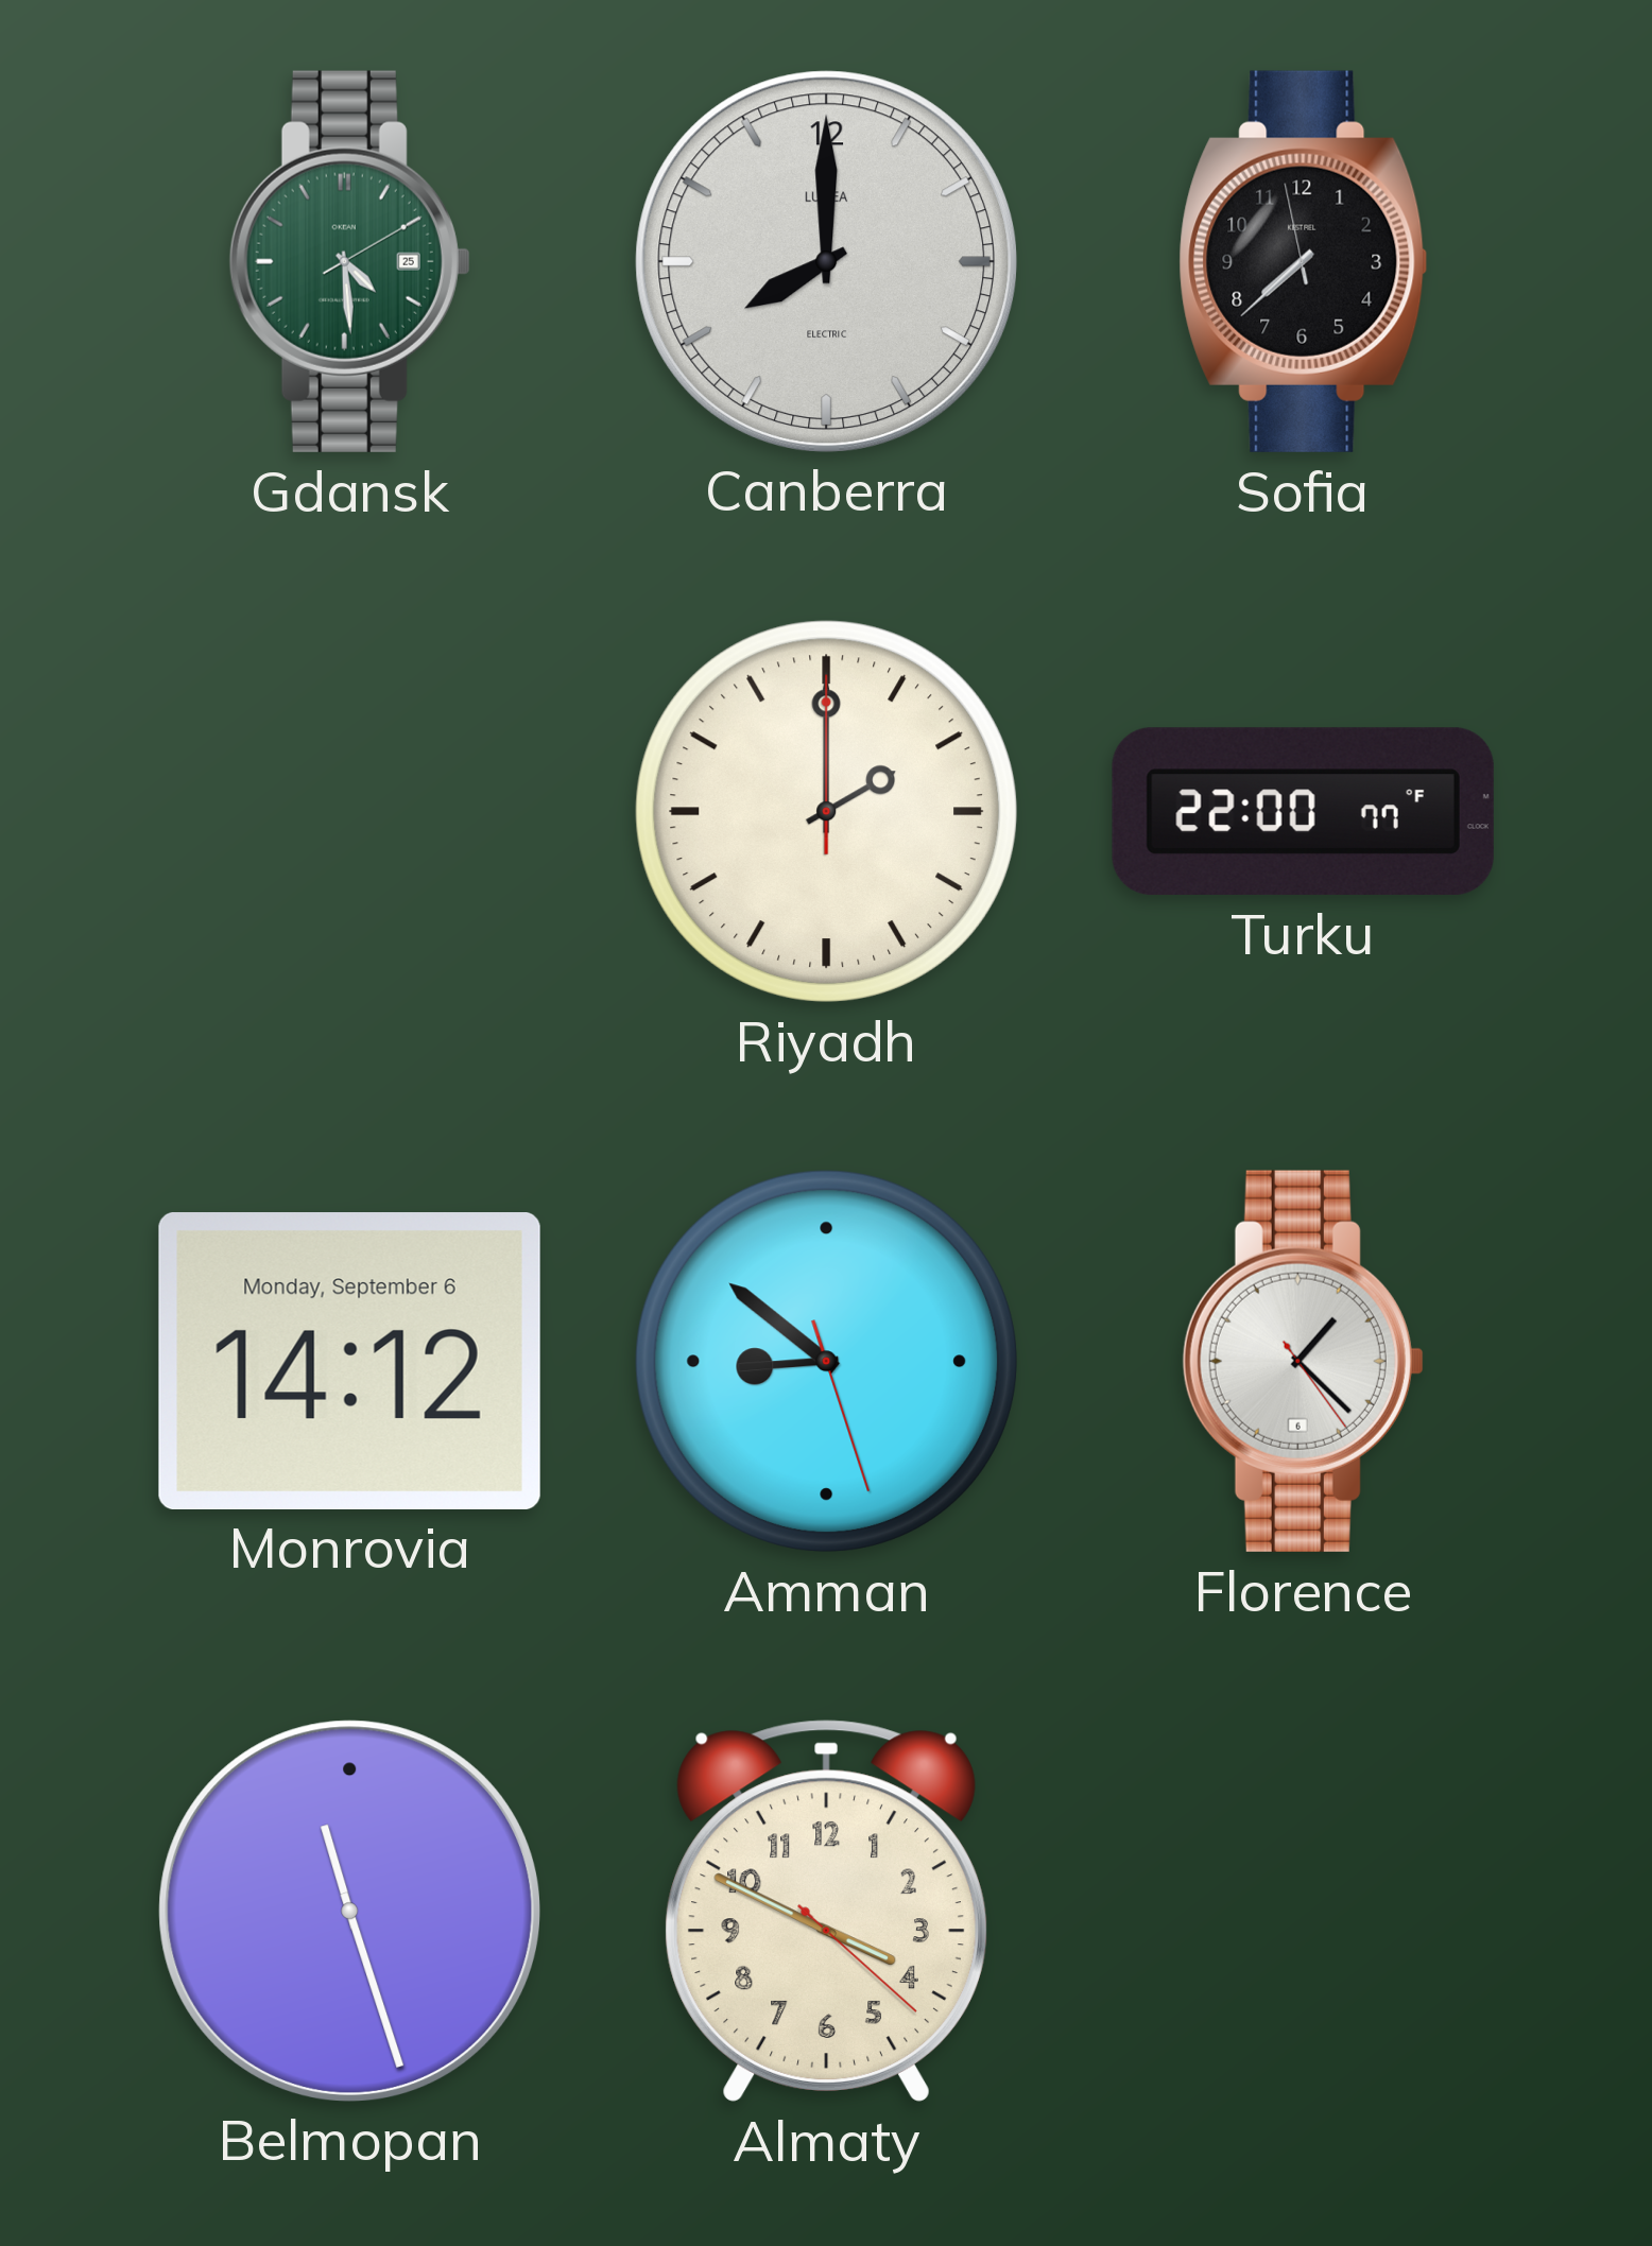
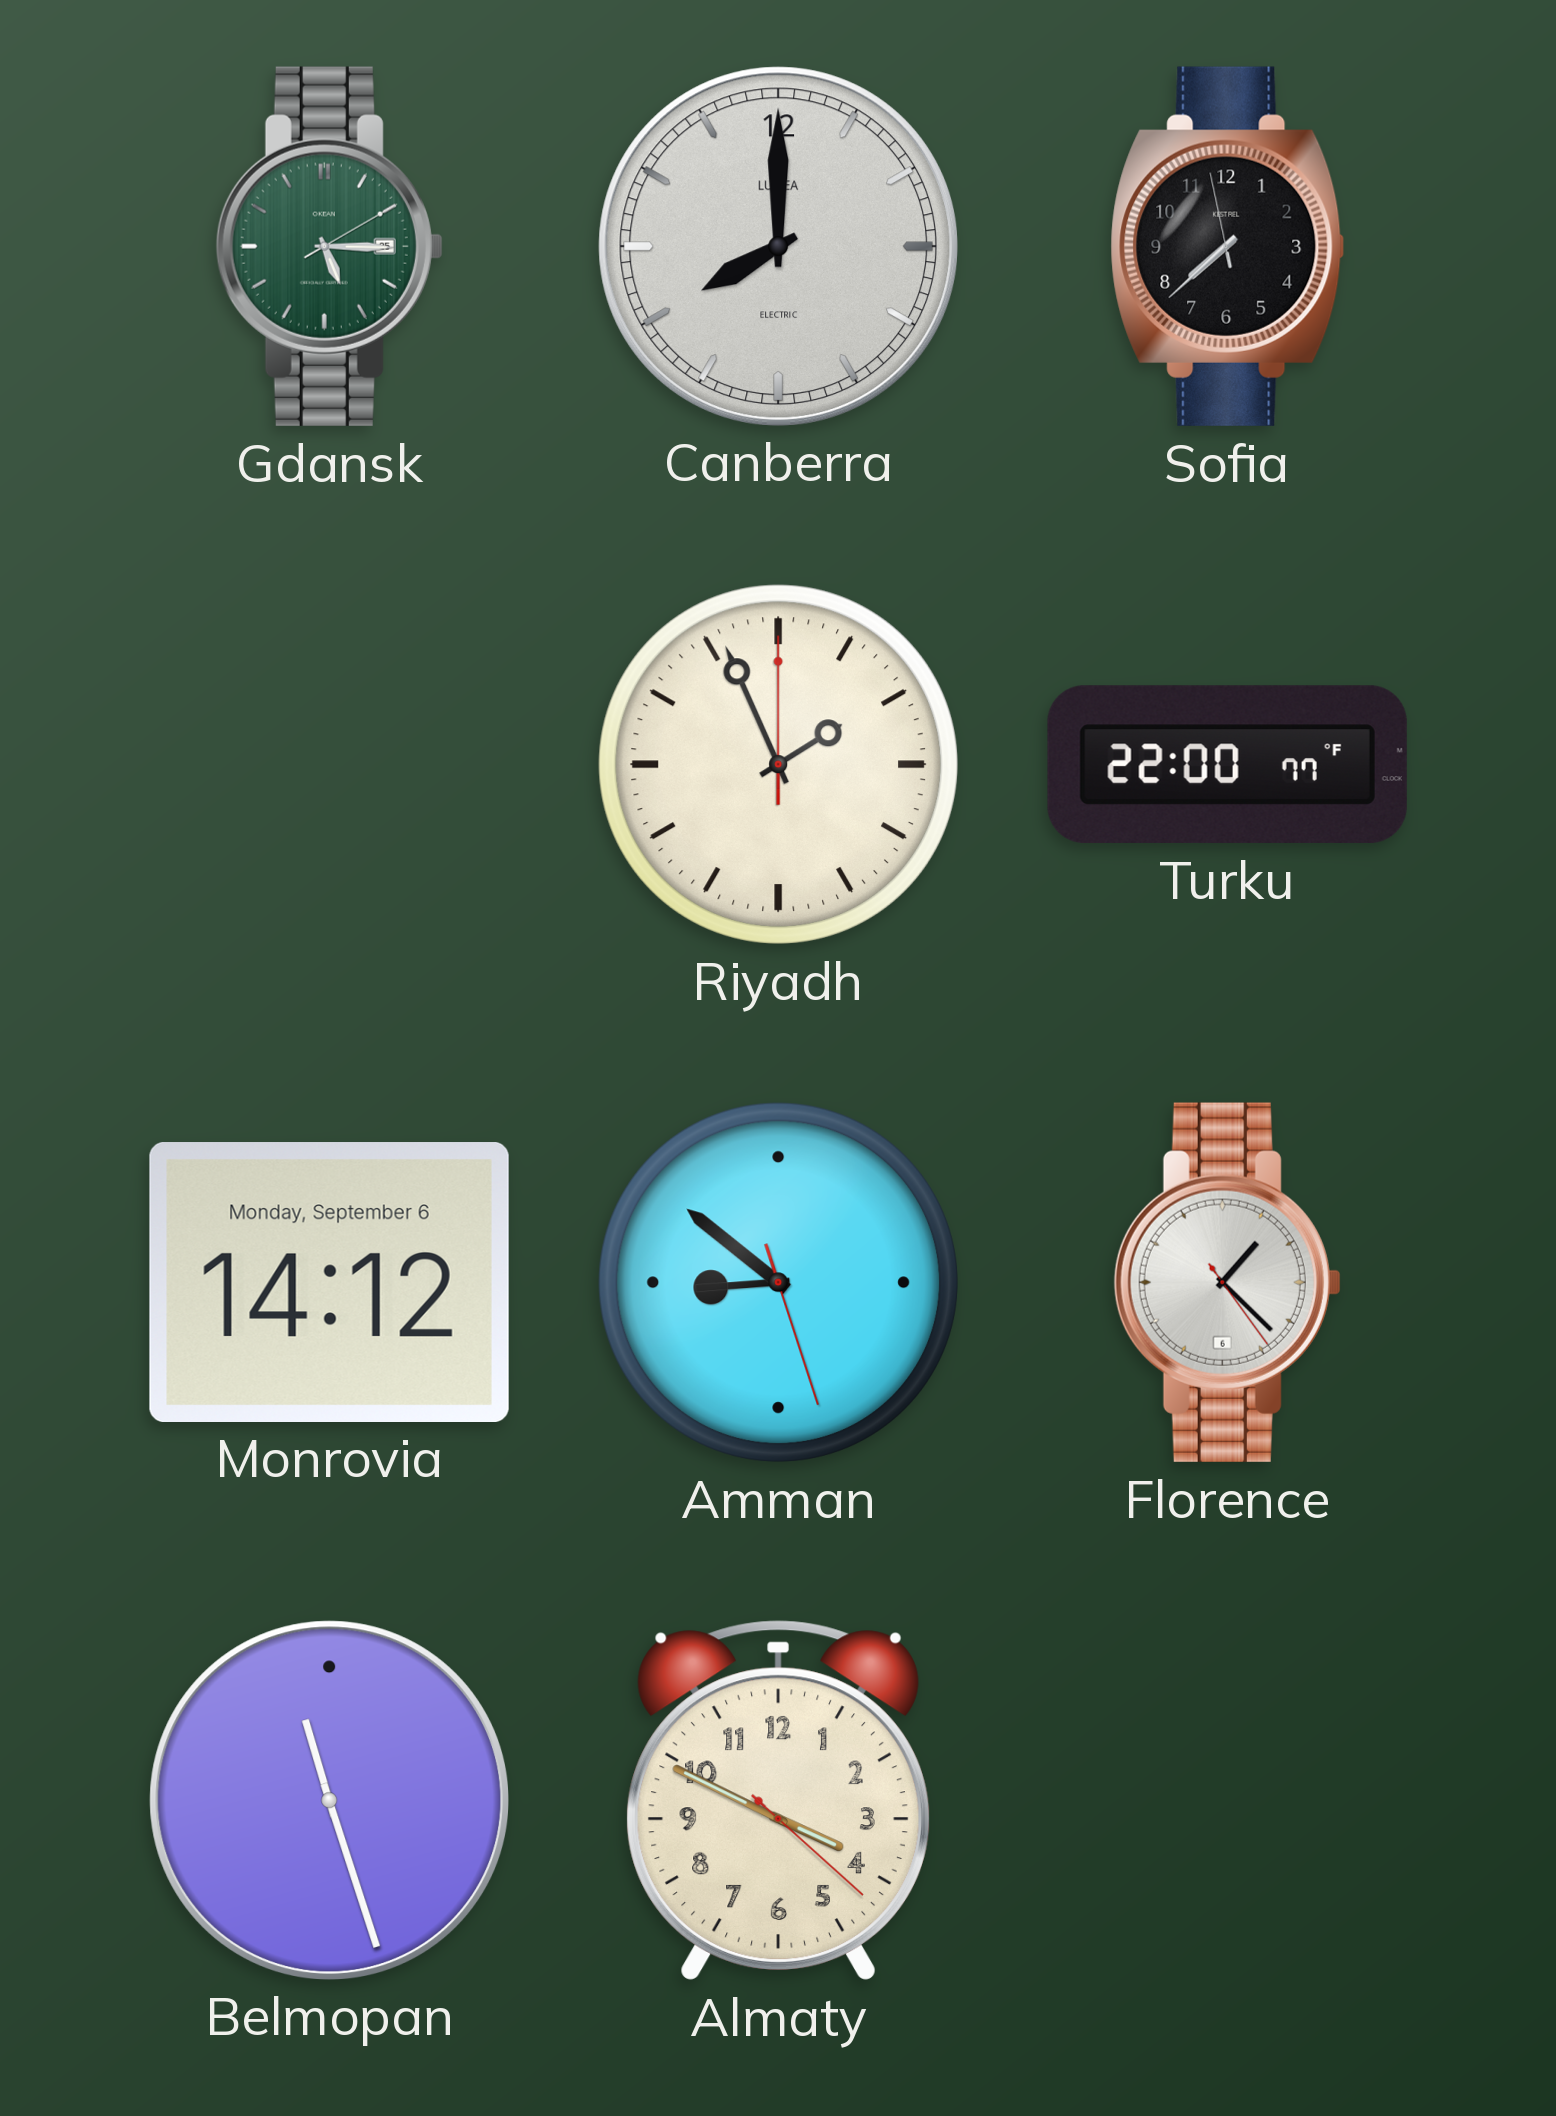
Gdansk: 4:29 -> 5:15 (329, 246)
Riyadh: 2:00 -> 1:56 (778, 764)
